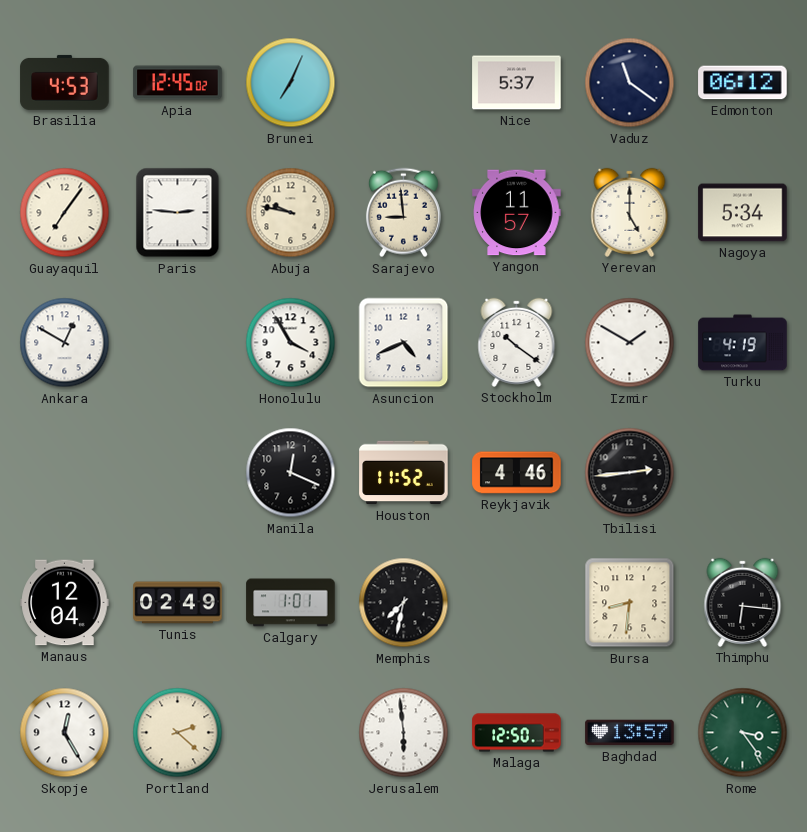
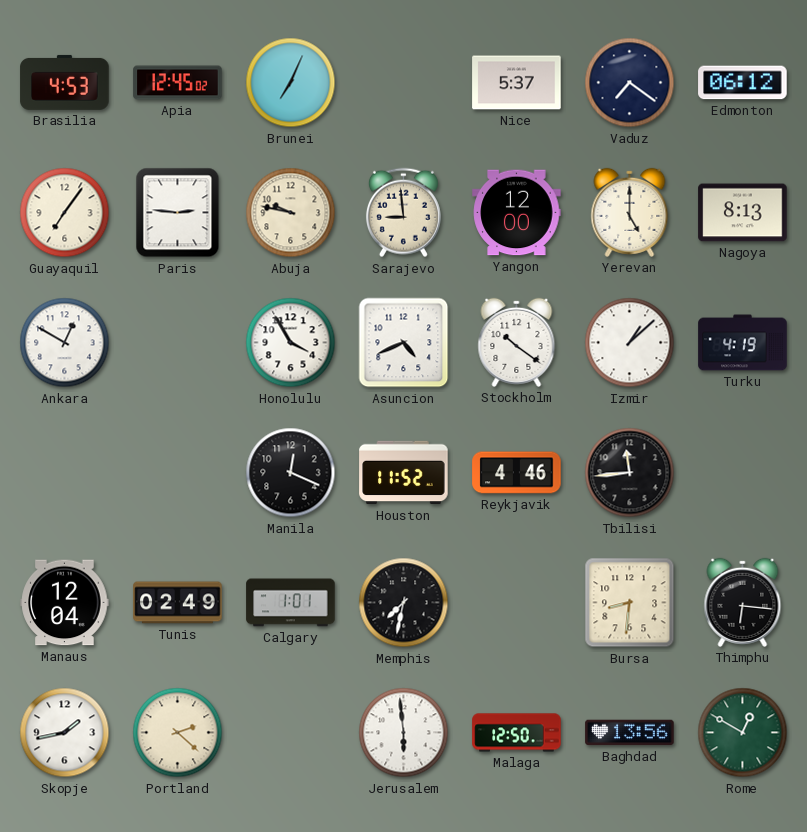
Vaduz: 11:21 -> 7:21 (630, 83)
Yangon: 11:57 -> 12:00 (517, 213)
Nagoya: 5:34 -> 8:13 (743, 213)
Izmir: 1:50 -> 1:08 (630, 343)
Tbilisi: 2:44 -> 11:44 (630, 473)
Skopje: 12:25 -> 1:43 (65, 733)
Baghdad: 13:57 -> 13:56 (630, 733)
Rome: 3:24 -> 12:50 (743, 733)
